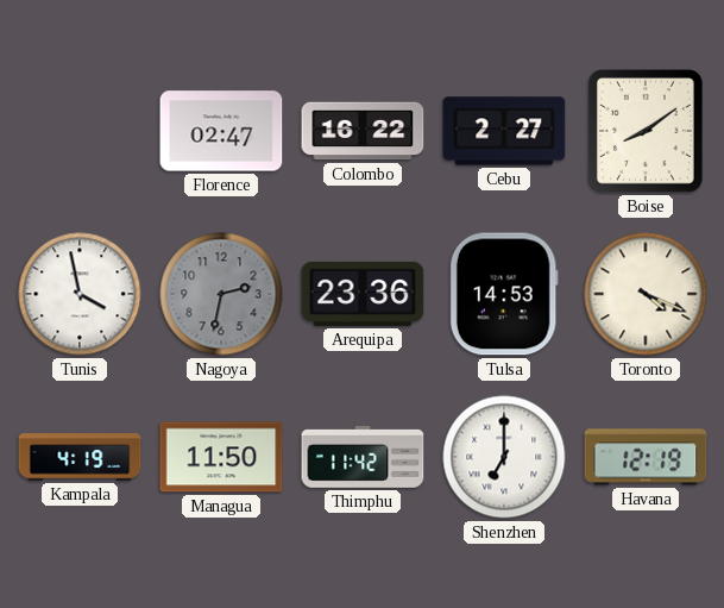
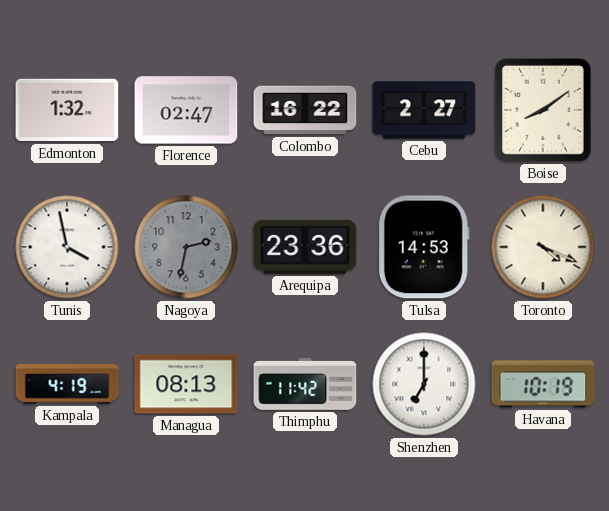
Edmonton: none -> 1:32 (67, 110)
Managua: 11:50 -> 08:13 (186, 384)
Havana: 12:19 -> 10:19 (543, 384)
